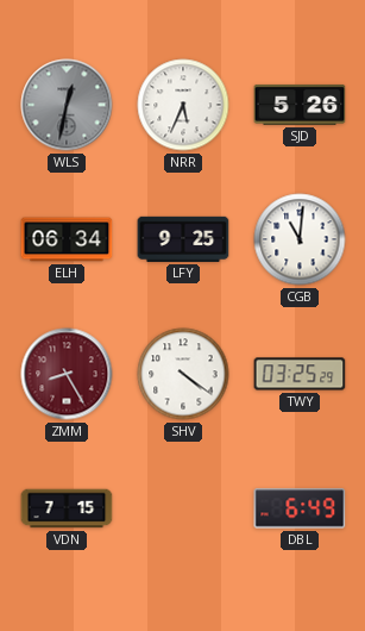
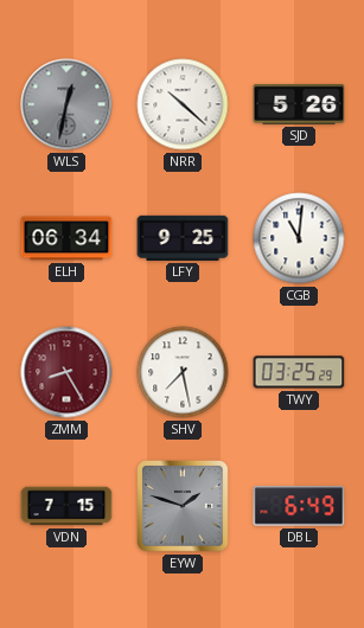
NRR: 5:34 -> 10:22 (183, 104)
SHV: 4:21 -> 7:28 (183, 372)
EYW: none -> 1:48 (184, 507)
